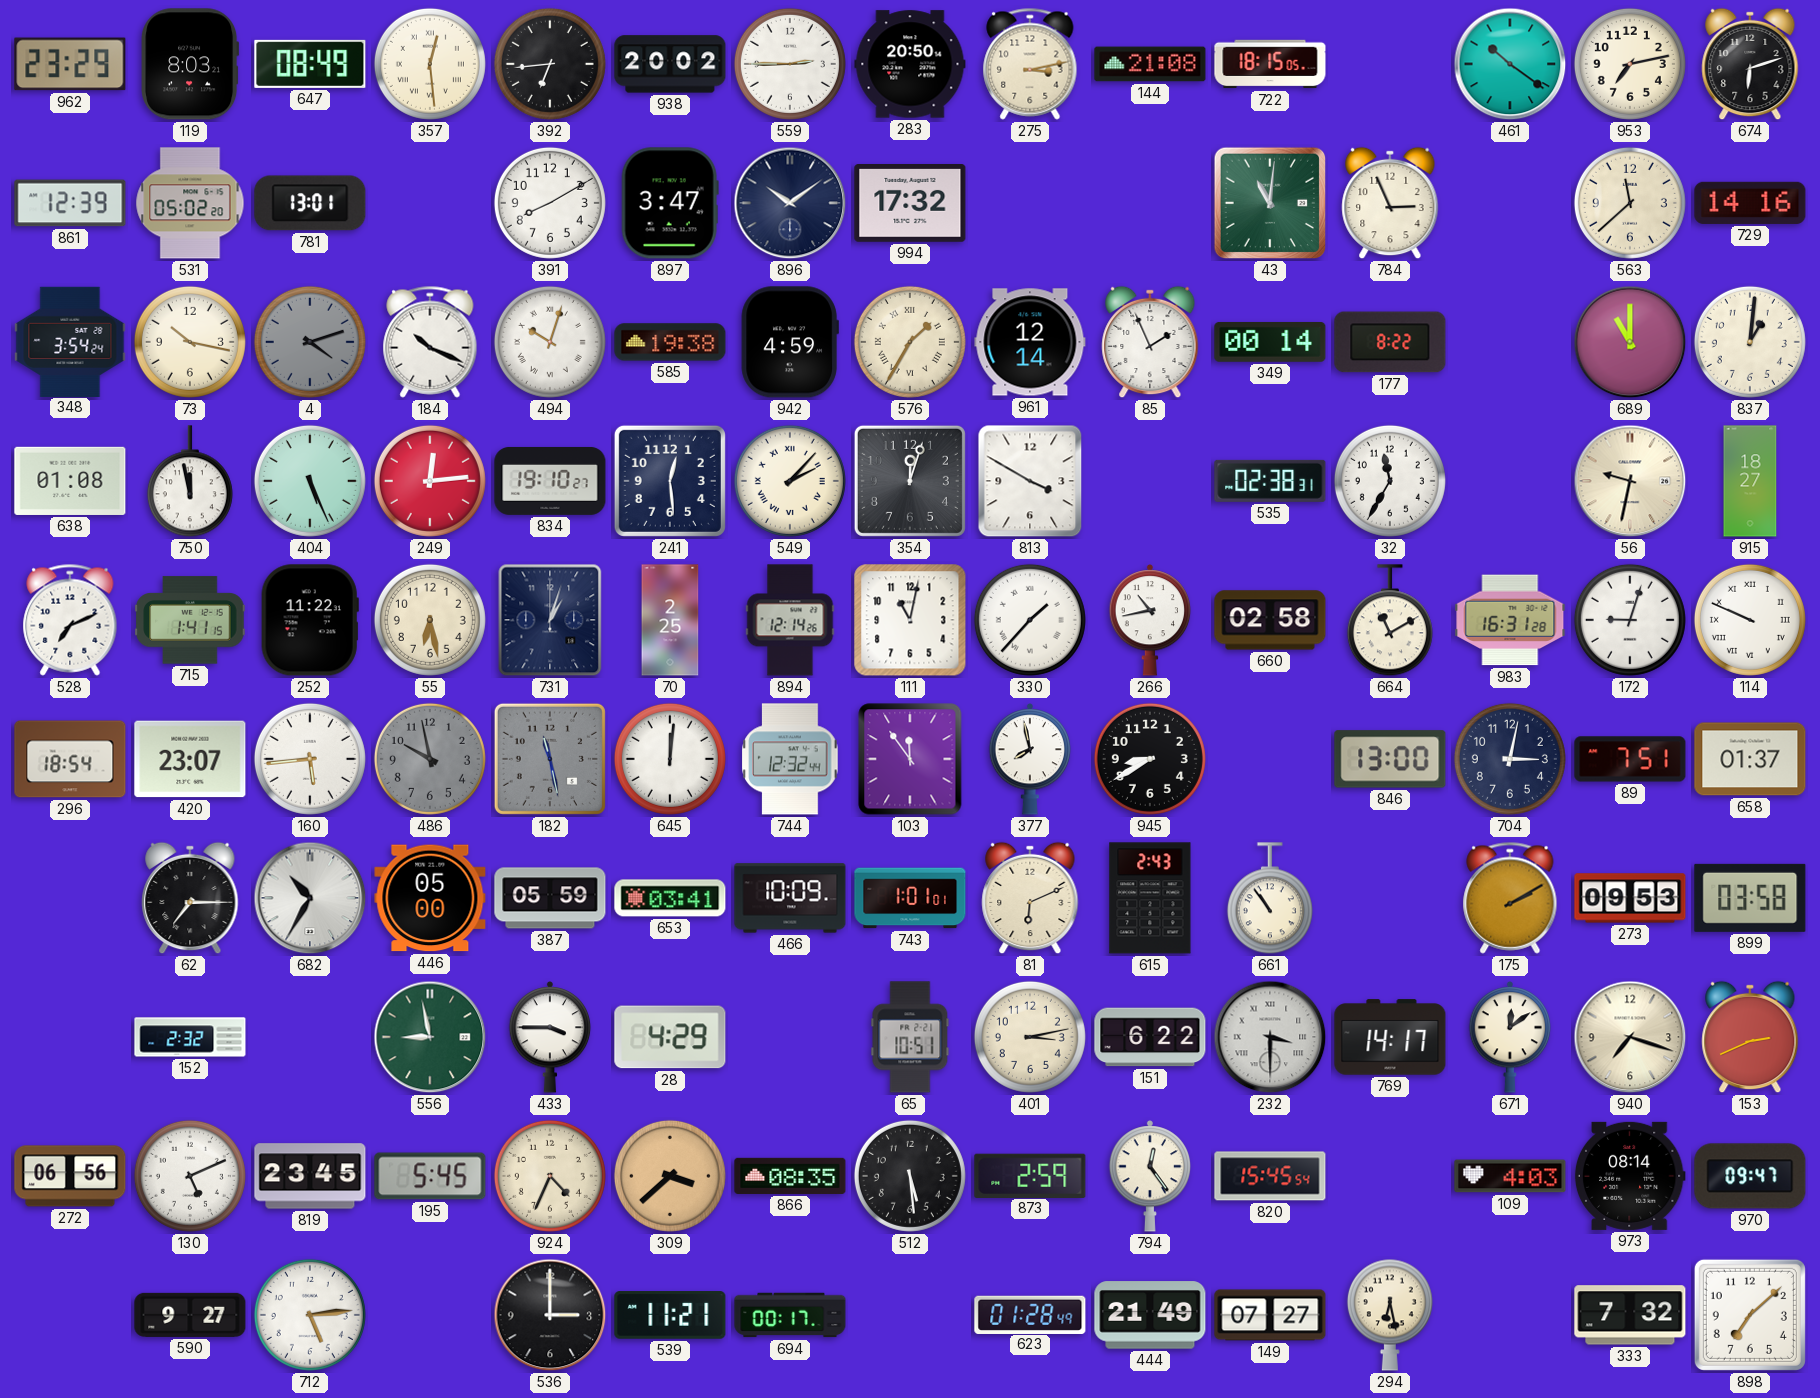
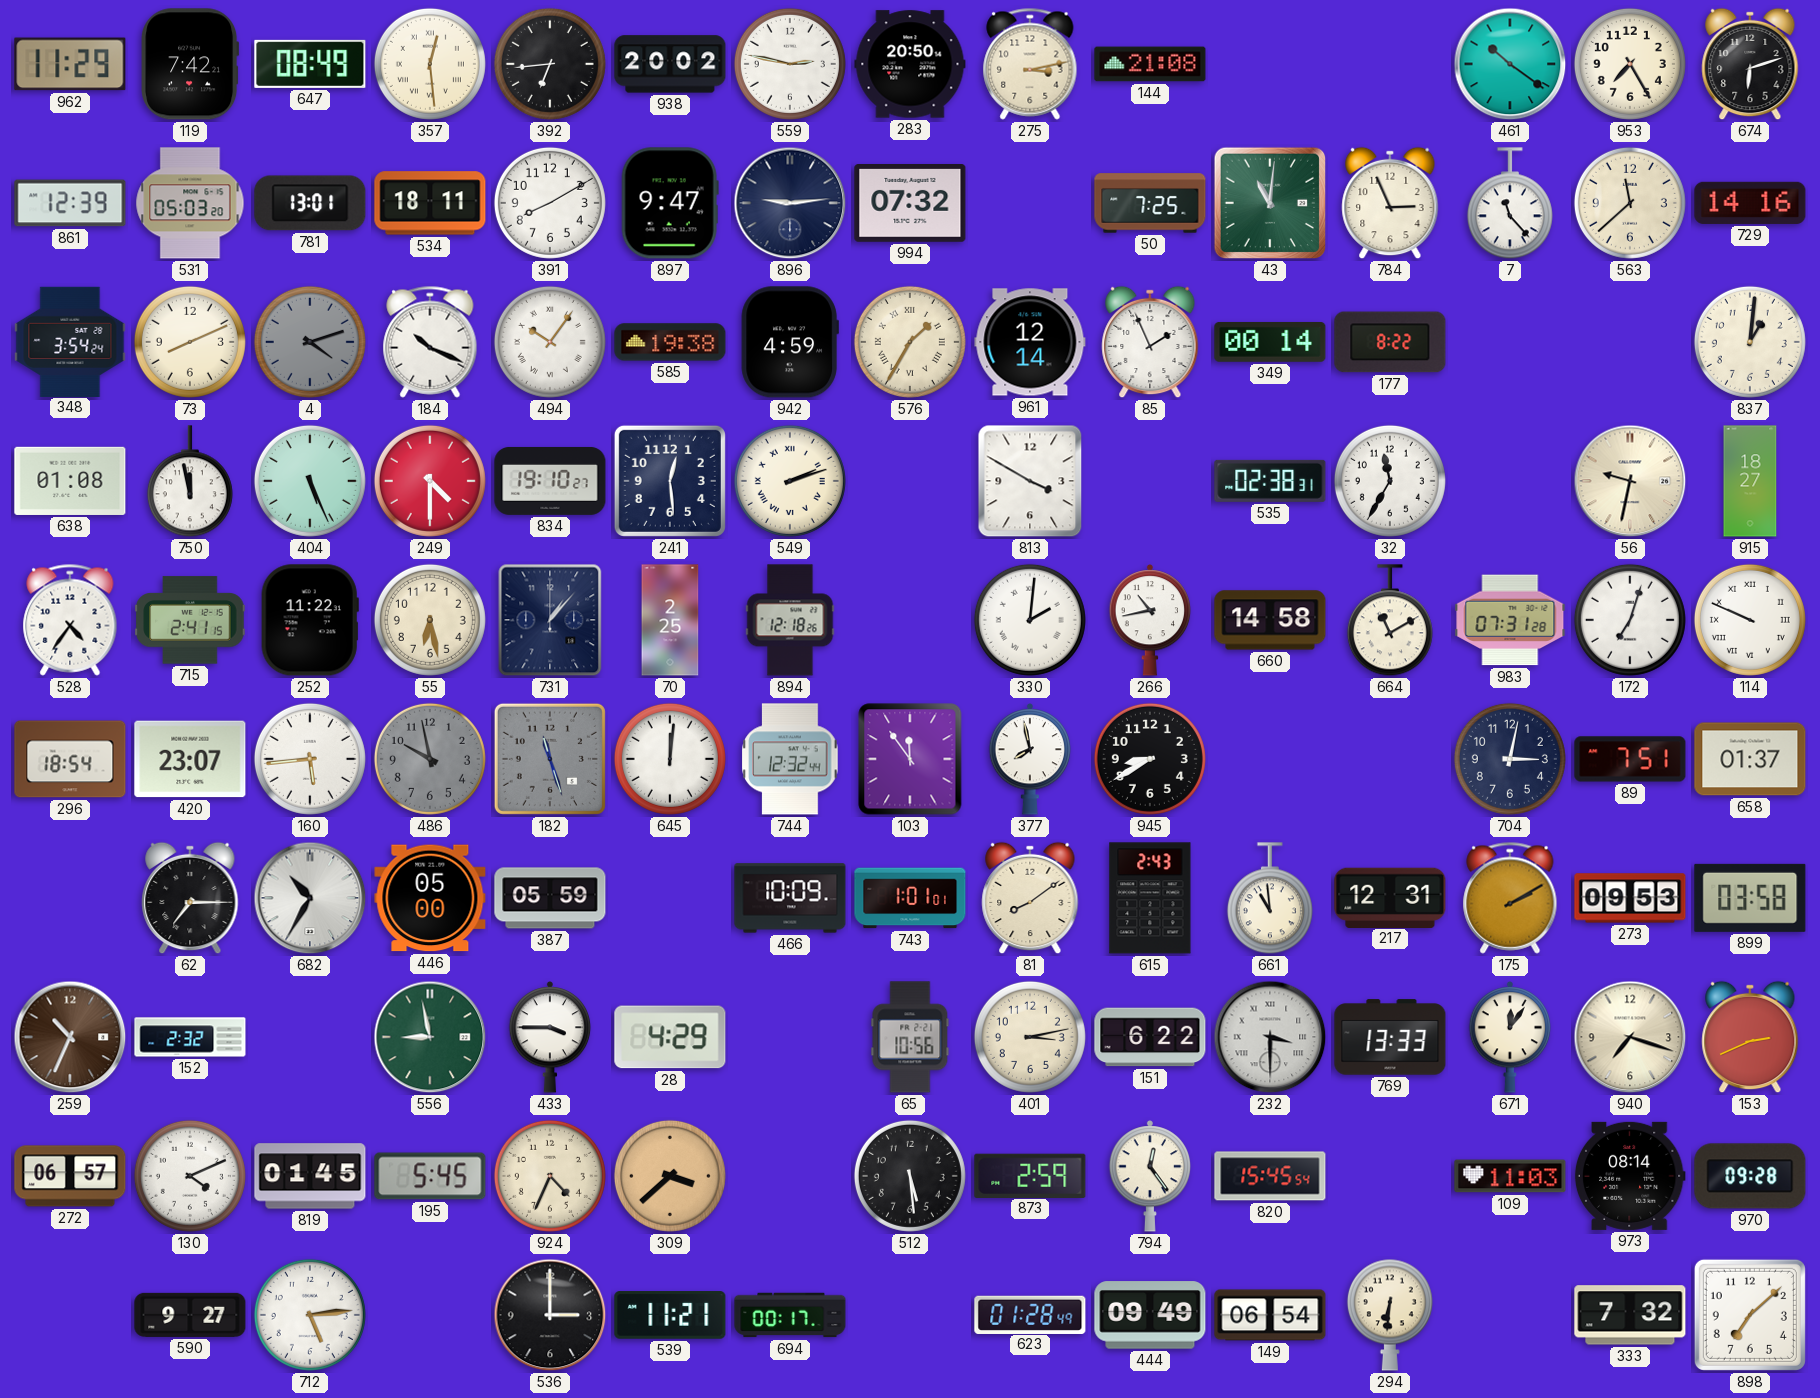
962: 23:29 -> 11:29 (70, 64)
119: 8:03 -> 7:42 (190, 64)
559: 2:45 -> 2:47 (790, 64)
722: 18:15 -> none (1270, 64)
953: 7:13 -> 7:25 (1630, 64)
531: 05:02 -> 05:03 (190, 203)
534: none -> 18:11 (430, 203)
897: 3:47 -> 9:47 (670, 203)
896: 10:09 -> 9:14 (790, 203)
994: 17:32 -> 07:32 (910, 204)
50: none -> 7:25 (1150, 203)
7: none -> 11:23 (1510, 204)
73: 10:17 -> 8:11 (190, 342)
494: 10:03 -> 10:06 (550, 342)
689: 11:00 -> none (1630, 342)
249: 12:14 -> 4:30 (430, 481)
549: 2:07 -> 2:12 (790, 481)
354: 12:03 -> none (910, 481)
528: 7:11 -> 4:36 (70, 620)
715: 1:41 -> 2:41 (190, 620)
731: 1:03 -> 1:07 (550, 620)
894: 12:14 -> 12:18 (790, 620)
111: 11:02 -> none (910, 620)
330: 1:37 -> 2:01 (1030, 620)
660: 02:58 -> 14:58 (1270, 620)
983: 16:31 -> 07:31 (1510, 620)
172: 9:03 -> 7:03 (1630, 620)
182: 11:28 -> 11:27 (550, 759)
846: 13:00 -> none (1390, 759)
653: 03:41 -> none (670, 898)
81: 6:11 -> 8:09 (1030, 898)
661: 10:54 -> 10:59 (1270, 899)
217: none -> 12:31 (1390, 897)
259: none -> 10:34 (70, 1037)
65: 10:51 -> 10:56 (910, 1037)
769: 14:17 -> 13:33 (1390, 1037)
671: 12:09 -> 12:06 (1510, 1037)
272: 06:56 -> 06:57 (70, 1176)
130: 5:11 -> 4:11 (190, 1176)
819: 23:45 -> 01:45 (310, 1176)
866: 08:35 -> none (790, 1176)
109: 4:03 -> 11:03 (1510, 1176)
970: 09:47 -> 09:28 (1750, 1176)
444: 21:49 -> 09:49 (1150, 1315)
149: 07:27 -> 06:54 (1270, 1315)
294: 6:28 -> 6:31 (1390, 1315)
